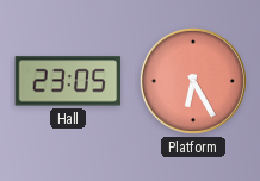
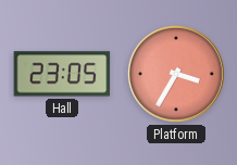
Platform: 6:25 -> 3:35 (176, 74)
